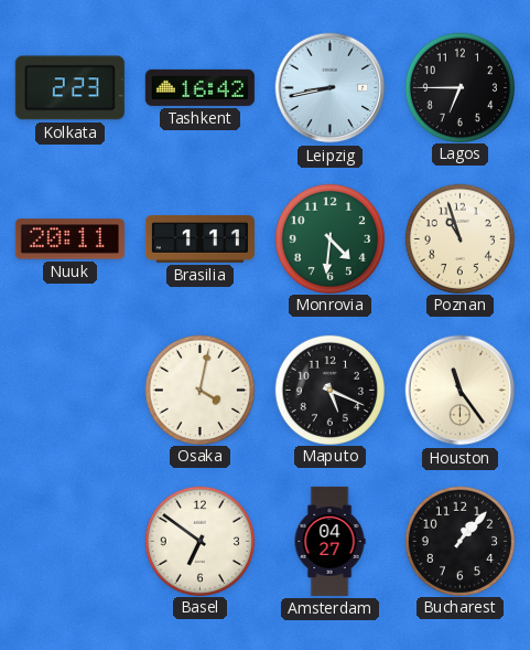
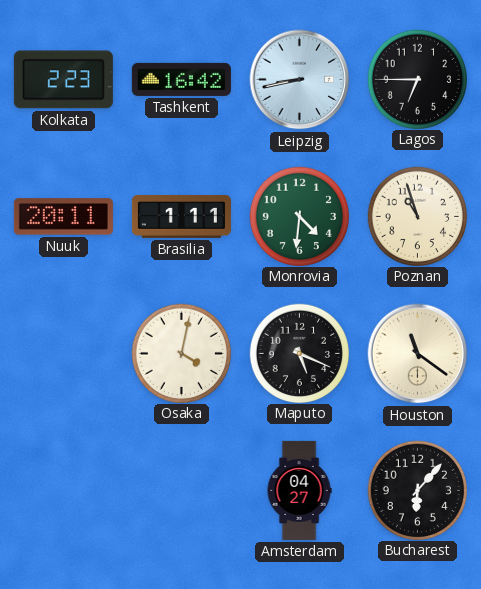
Houston: 11:24 -> 11:21 (418, 354)
Basel: 6:51 -> none (199, 541)
Bucharest: 1:07 -> 6:07 (417, 490)
